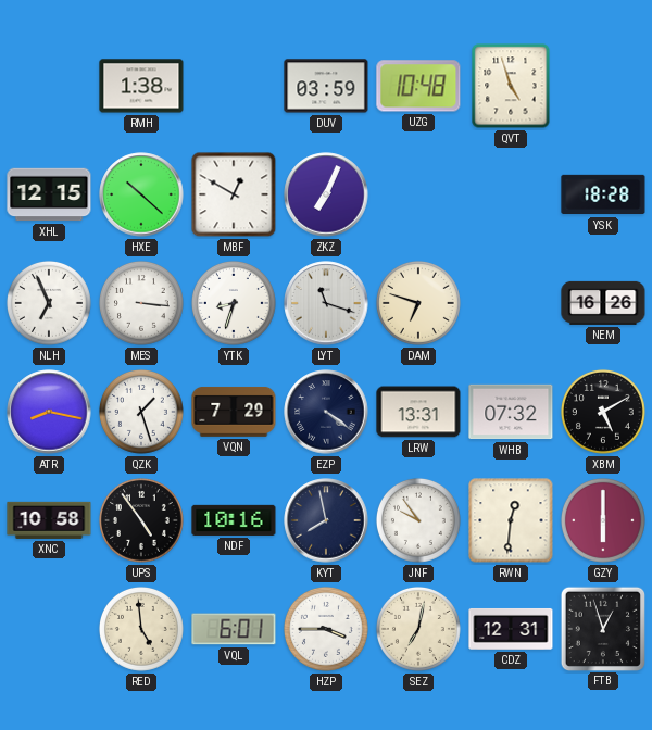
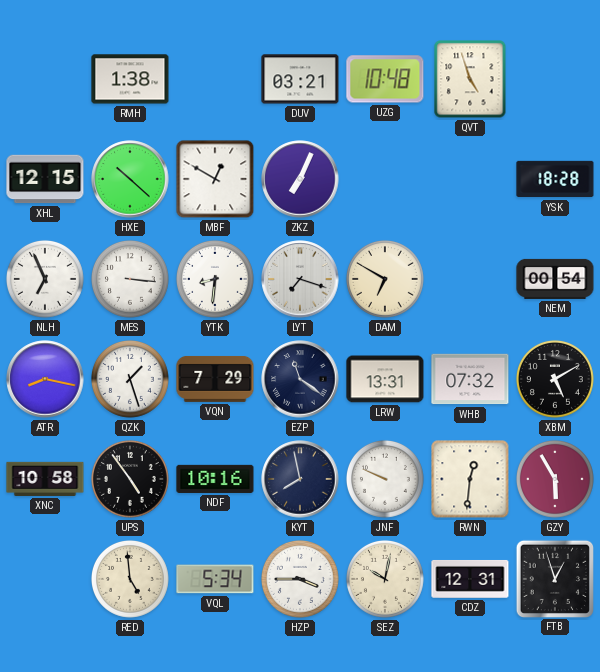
DUV: 03:59 -> 03:21 (300, 79)
YTK: 8:33 -> 8:31 (215, 279)
LYT: 11:18 -> 7:18 (300, 279)
DAM: 6:48 -> 6:50 (385, 279)
NEM: 16:26 -> 00:54 (555, 279)
EZP: 4:21 -> 11:21 (300, 379)
JNF: 9:54 -> 9:49 (385, 479)
GZY: 6:00 -> 5:55 (555, 479)
VQL: 6:01 -> 5:34 (215, 579)
SEZ: 7:02 -> 10:02 (385, 579)
